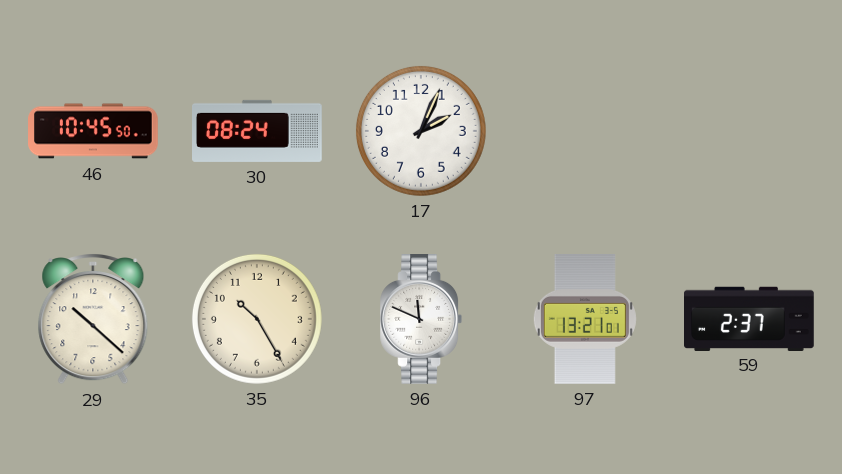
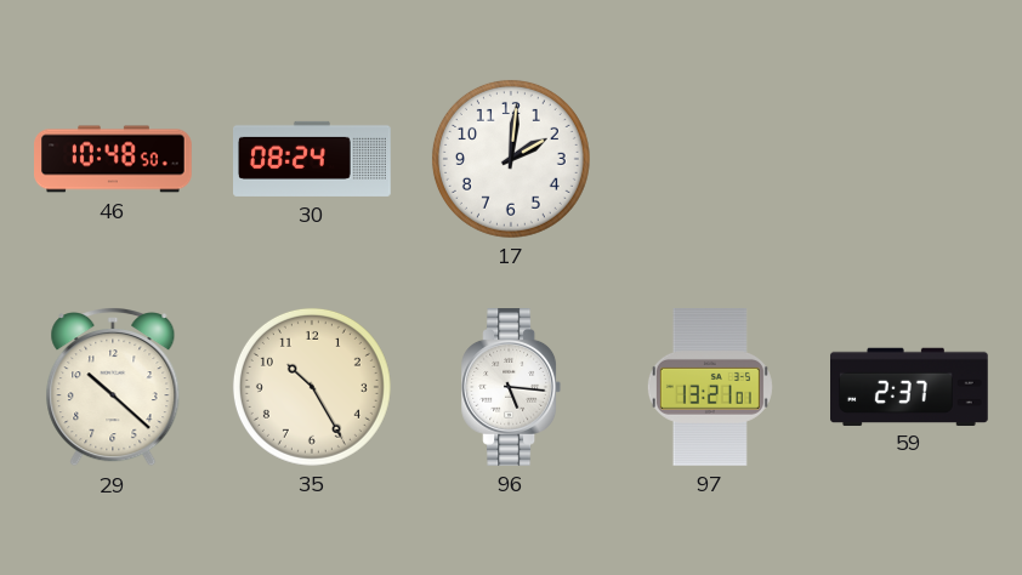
46: 10:45 -> 10:48 (113, 159)
17: 2:04 -> 2:01 (511, 159)
96: 11:49 -> 5:16 (511, 388)
